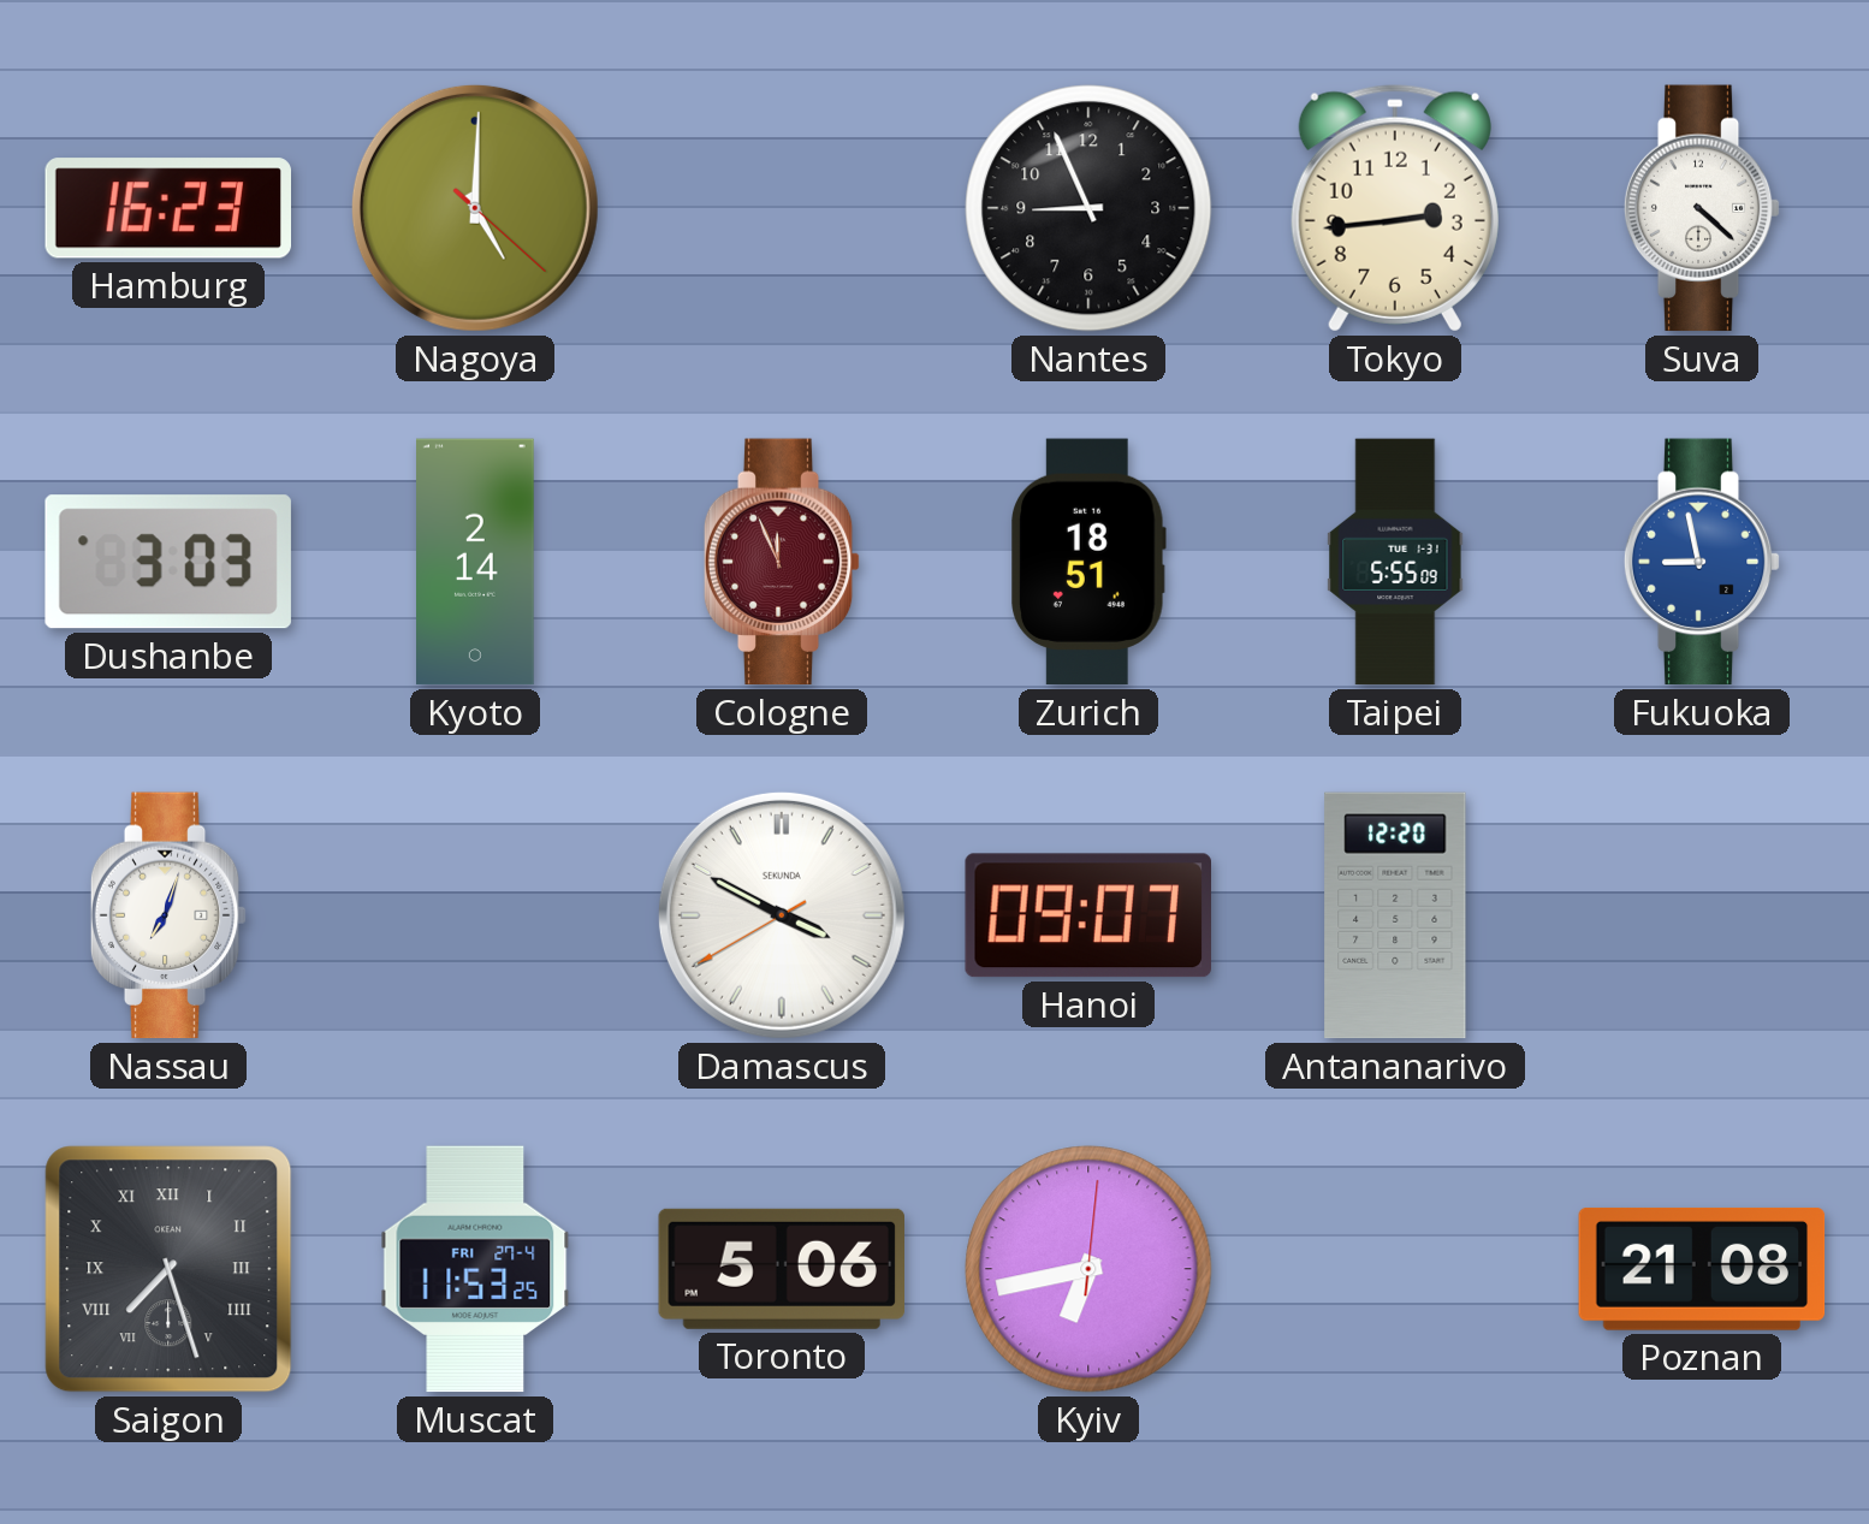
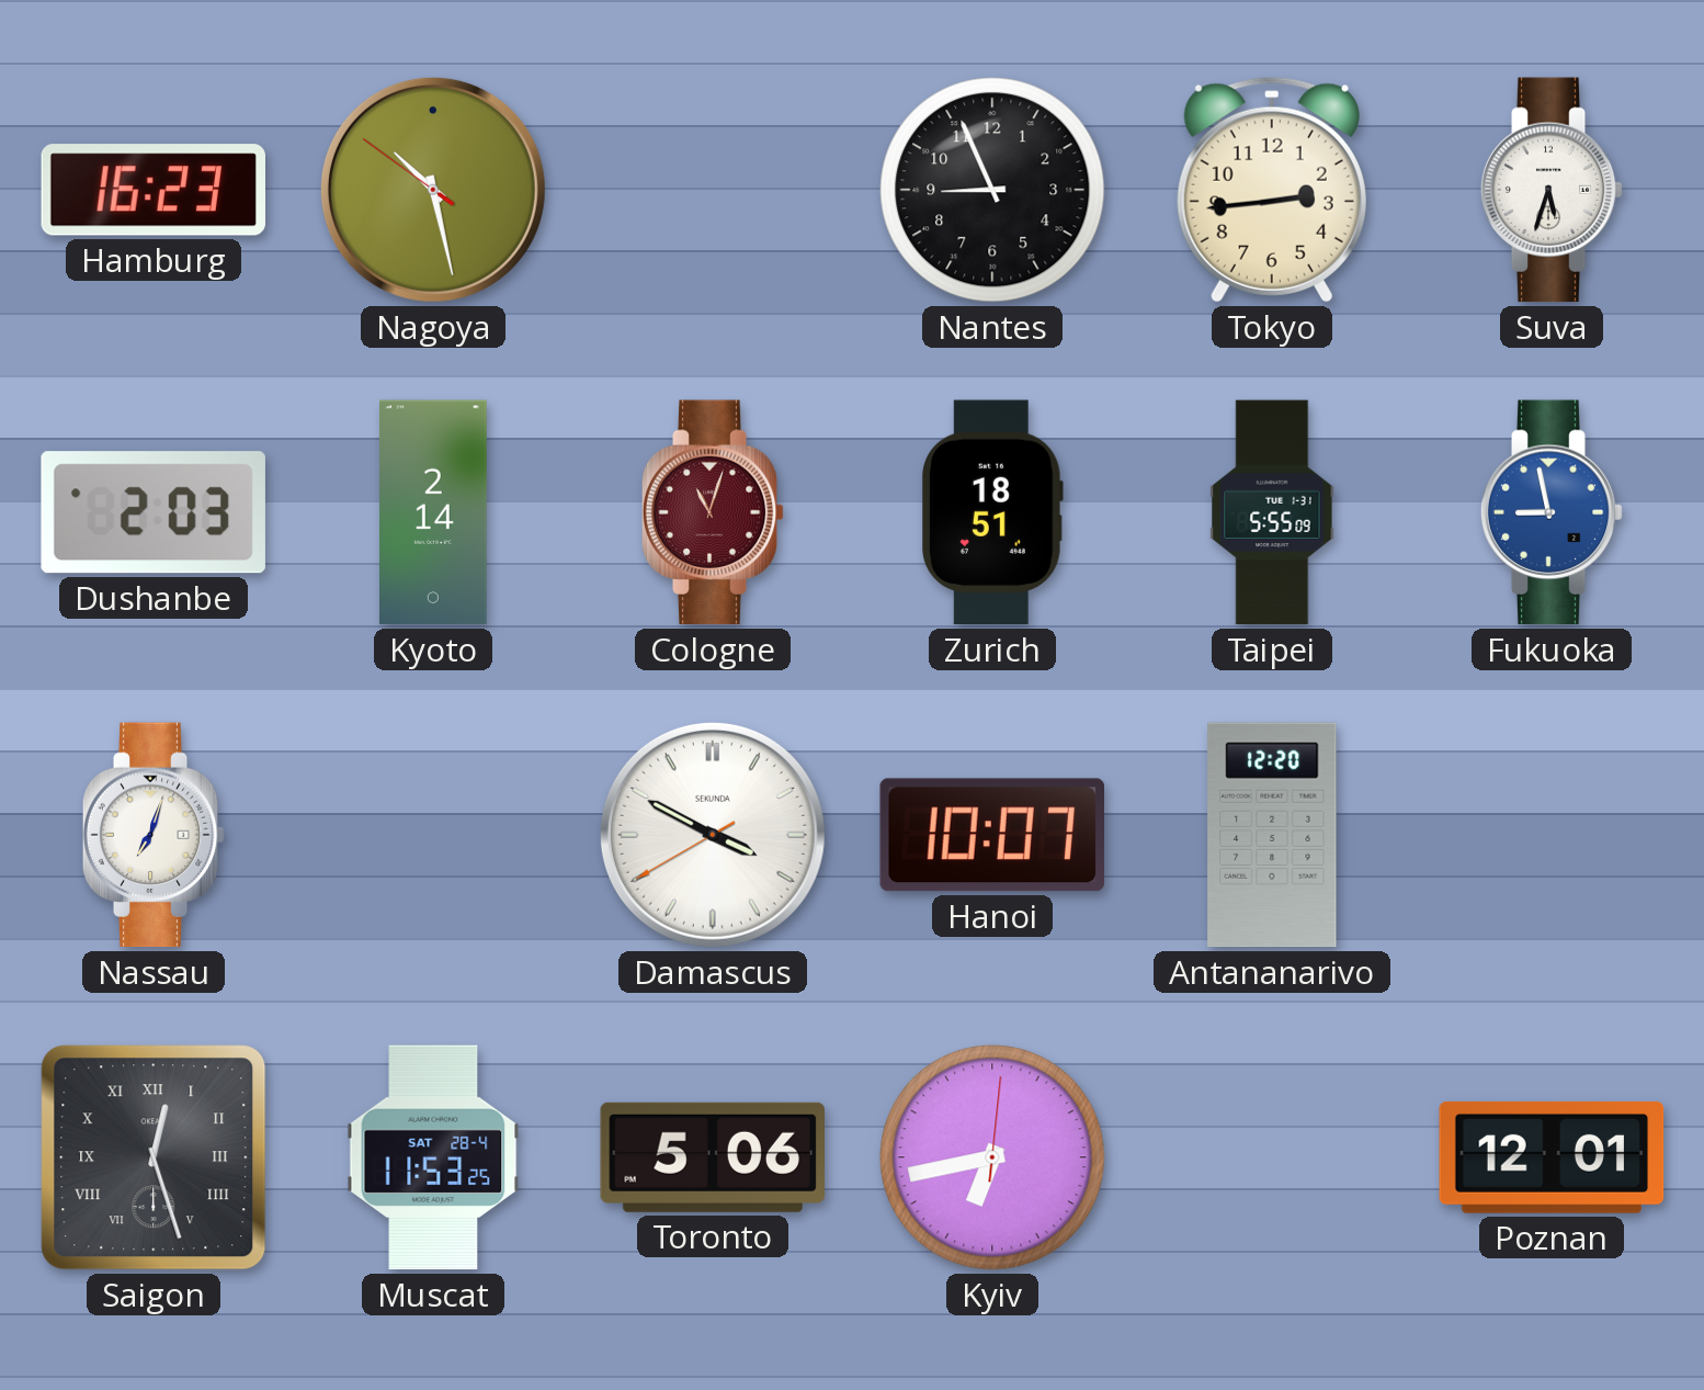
Nagoya: 5:00 -> 10:27 (433, 190)
Suva: 4:22 -> 5:33 (1552, 190)
Dushanbe: 3:03 -> 2:03 (154, 512)
Cologne: 11:56 -> 11:03 (713, 512)
Hanoi: 09:07 -> 10:07 (991, 835)
Saigon: 7:27 -> 12:27 (154, 1157)
Muscat date: FRI 27-4 -> SAT 28-4 (433, 1157)
Poznan: 21:08 -> 12:01 (1552, 1157)
